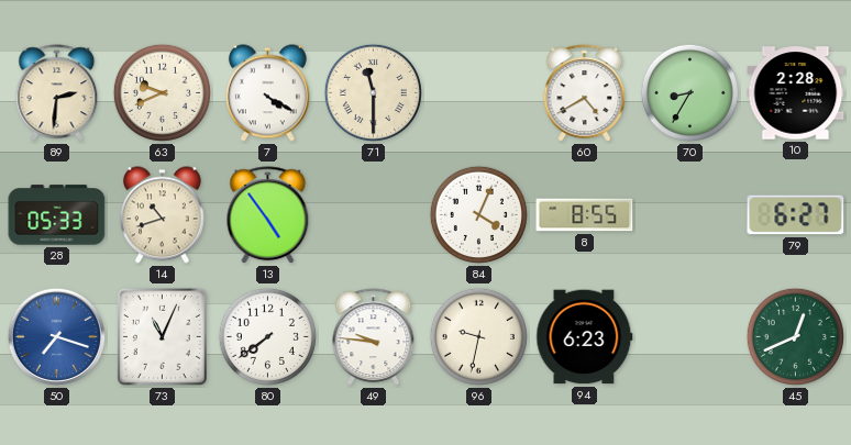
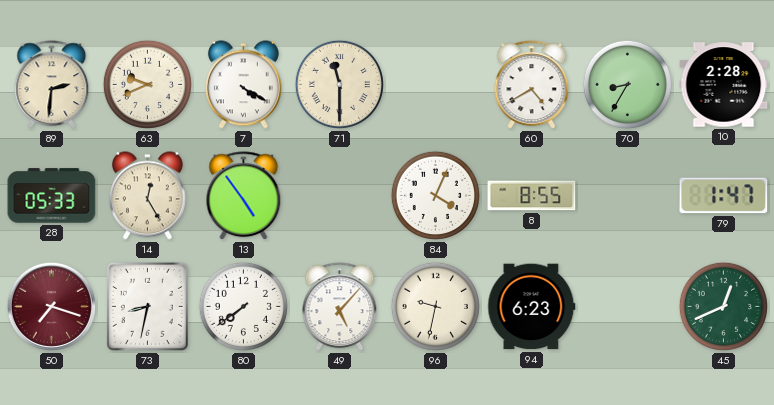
14: 10:42 -> 12:25 (147, 196)
79: 6:27 -> 1:47 (724, 196)
50 dial: blue -> burgundy (51, 306)
73: 11:04 -> 8:32 (147, 306)
49: 9:46 -> 5:07 (340, 307)
